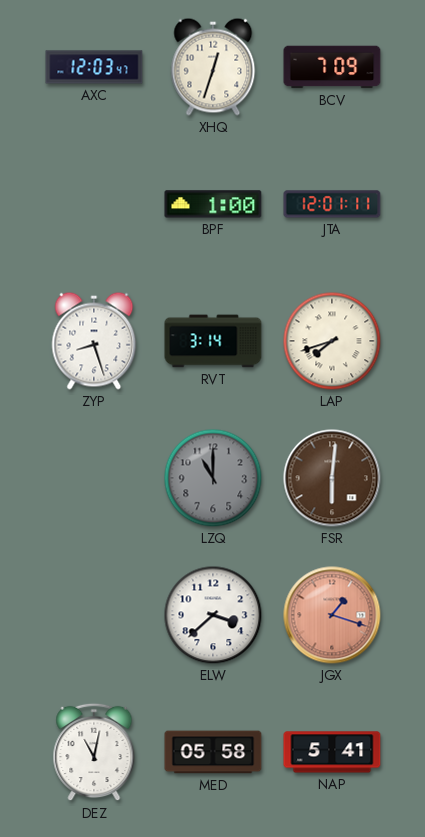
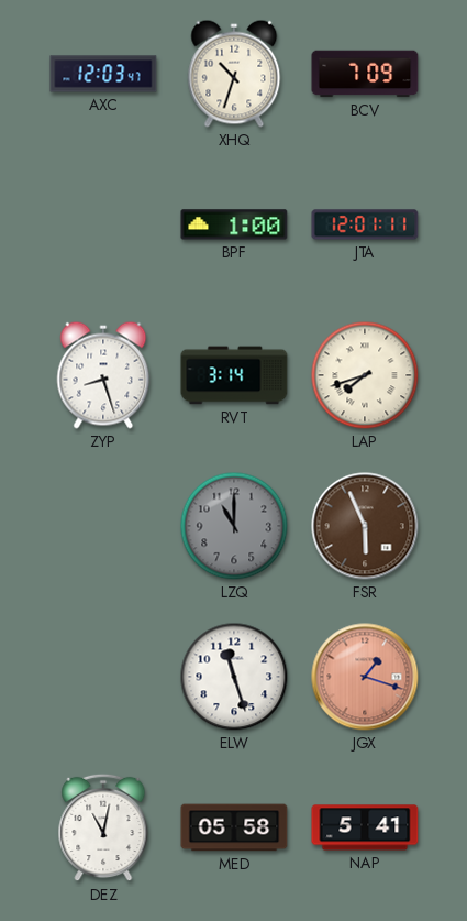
XHQ: 12:33 -> 10:33 (234, 74)
FSR: 6:01 -> 5:56 (365, 526)
ELW: 3:38 -> 11:27 (234, 677)
